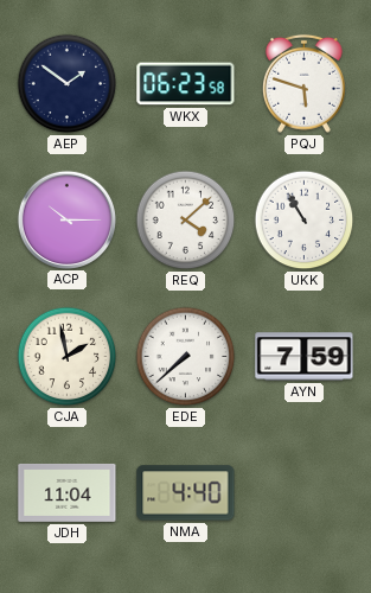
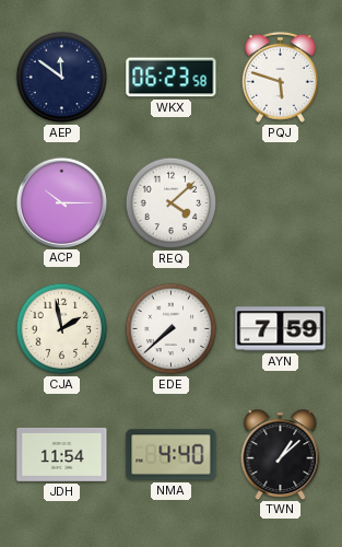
AEP: 1:51 -> 11:51 (62, 78)
UKK: 10:55 -> none (305, 221)
JDH: 11:04 -> 11:54 (62, 454)
TWN: none -> 1:08 (281, 454)
